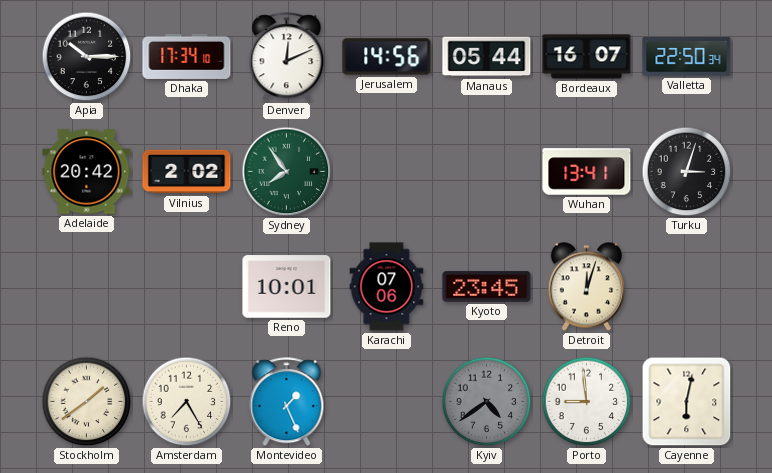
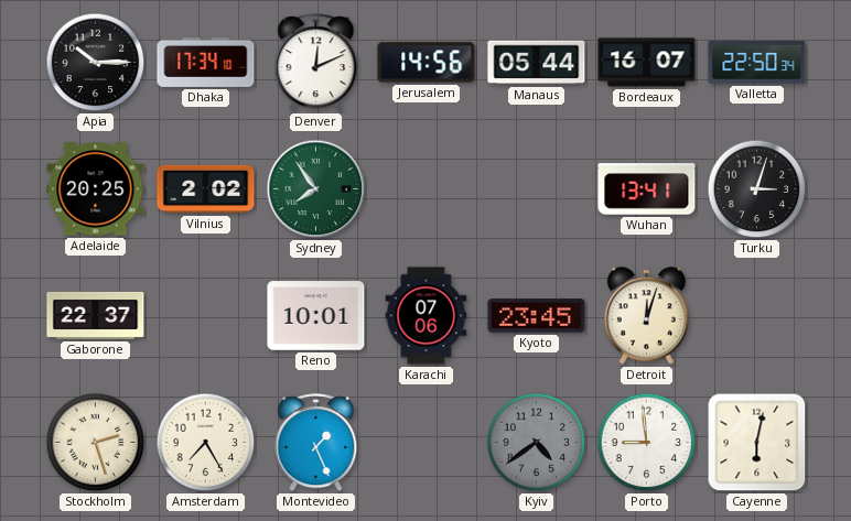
Adelaide: 20:42 -> 20:25 (96, 189)
Gaborone: none -> 22:37 (96, 315)
Stockholm: 1:39 -> 2:27 (96, 443)
